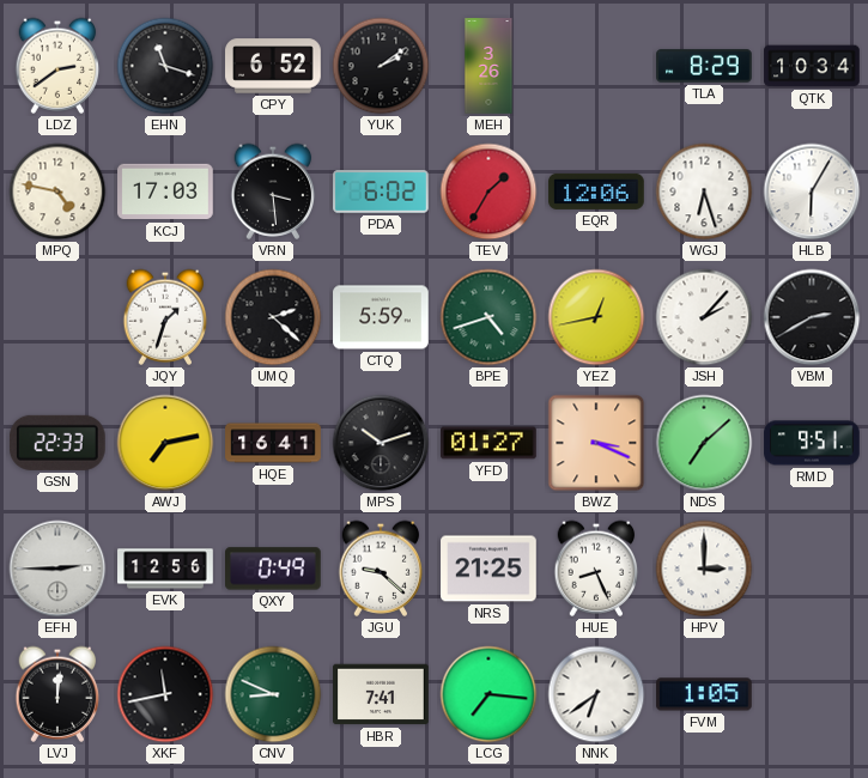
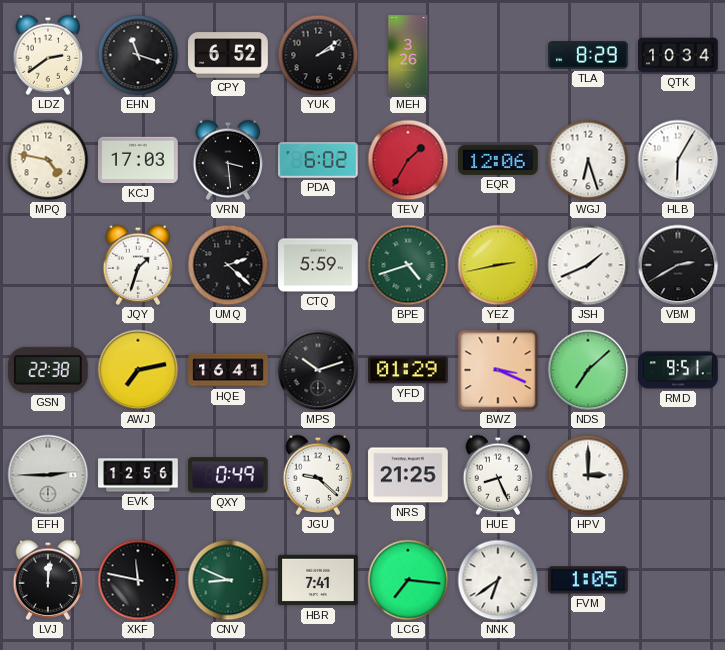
YEZ: 12:43 -> 2:43 (498, 265)
JSH: 2:07 -> 1:41 (588, 265)
GSN: 22:33 -> 22:38 (48, 370)
YFD: 01:27 -> 01:29 (408, 370)
XKF: 11:43 -> 11:47 (138, 580)
